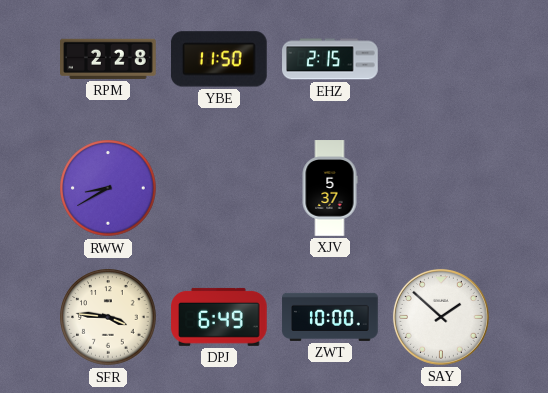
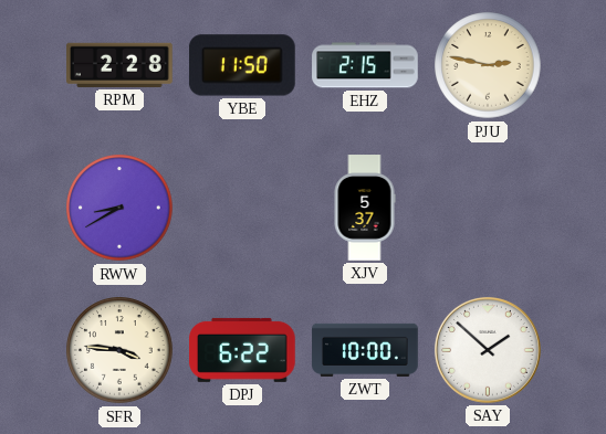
PJU: none -> 2:47 (488, 65)
DPJ: 6:49 -> 6:22 (242, 350)
